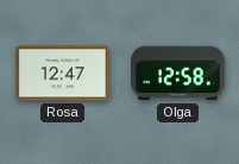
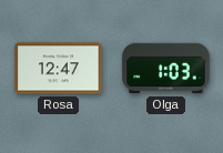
Olga: 12:58 -> 1:03 (166, 69)
